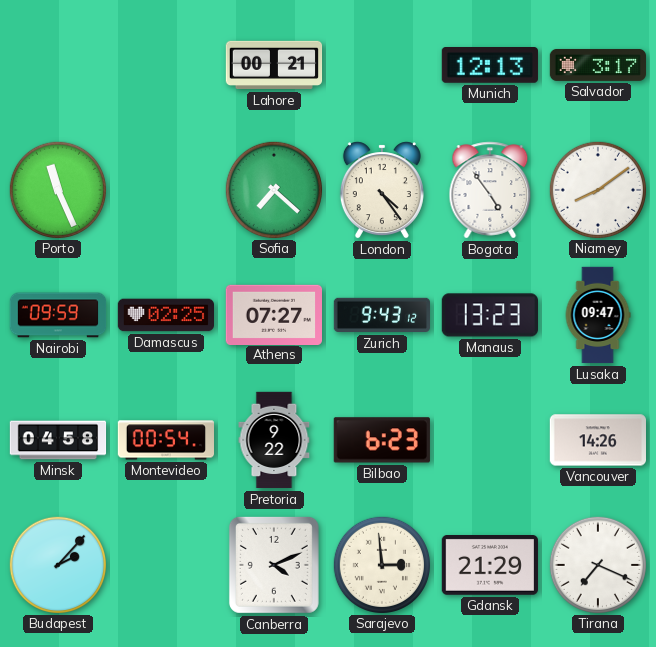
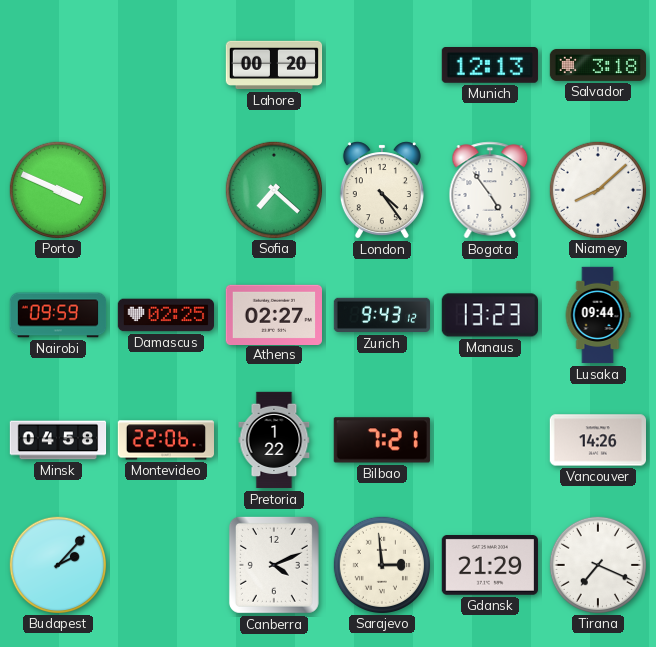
Lahore: 00:21 -> 00:20 (274, 65)
Salvador: 3:17 -> 3:18 (598, 65)
Porto: 11:26 -> 3:49 (57, 189)
Niamey: 8:09 -> 8:08 (597, 189)
Athens: 07:27 -> 02:27 (273, 314)
Lusaka: 09:47 -> 09:44 (598, 315)
Montevideo: 00:54 -> 22:06 (166, 440)
Pretoria: 9:22 -> 1:22 (274, 440)
Bilbao: 6:23 -> 7:21 (382, 440)
